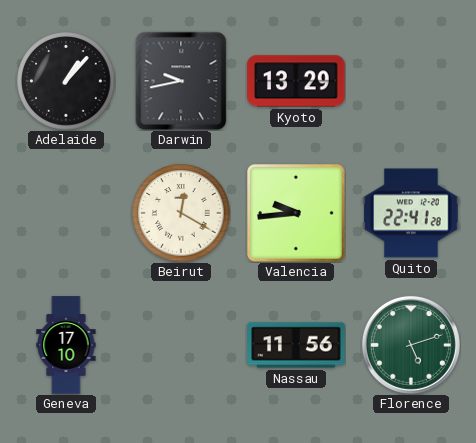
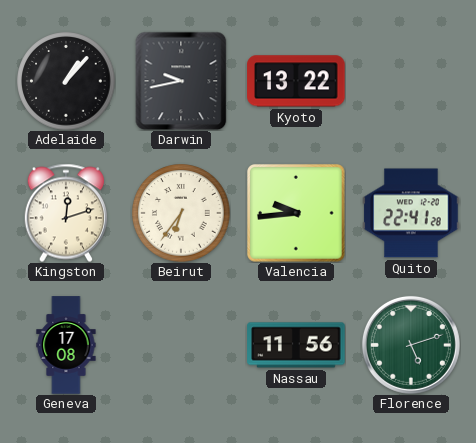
Kyoto: 13:29 -> 13:22 (296, 81)
Kingston: none -> 12:12 (65, 213)
Beirut: 12:20 -> 6:36 (181, 213)
Geneva: 17:10 -> 17:08 (66, 345)
